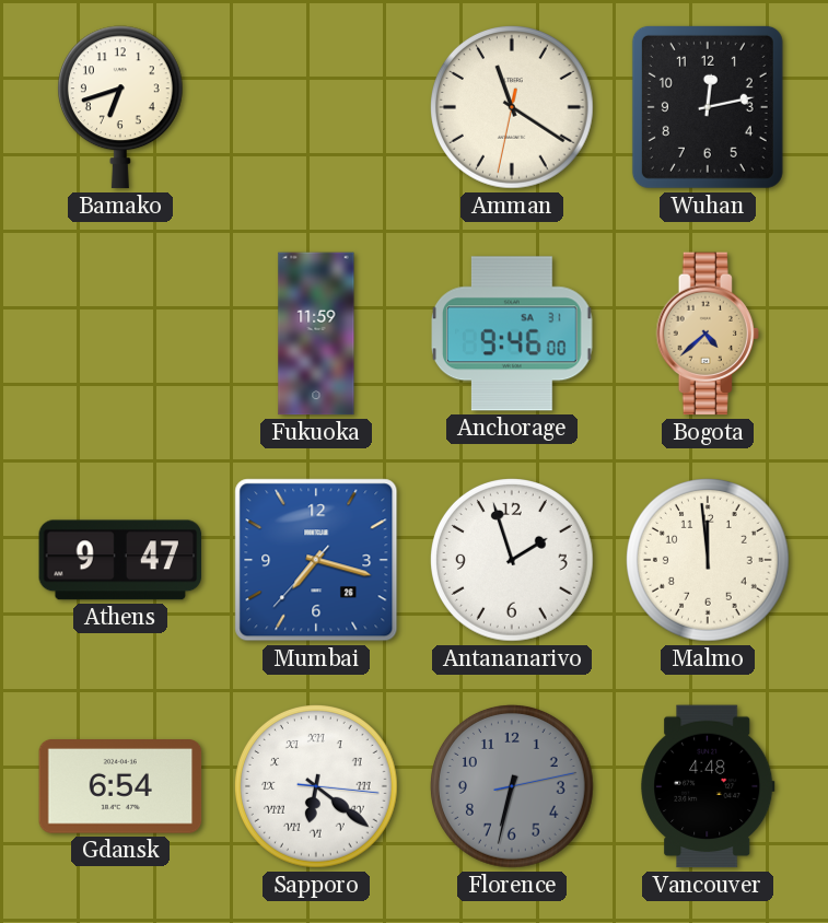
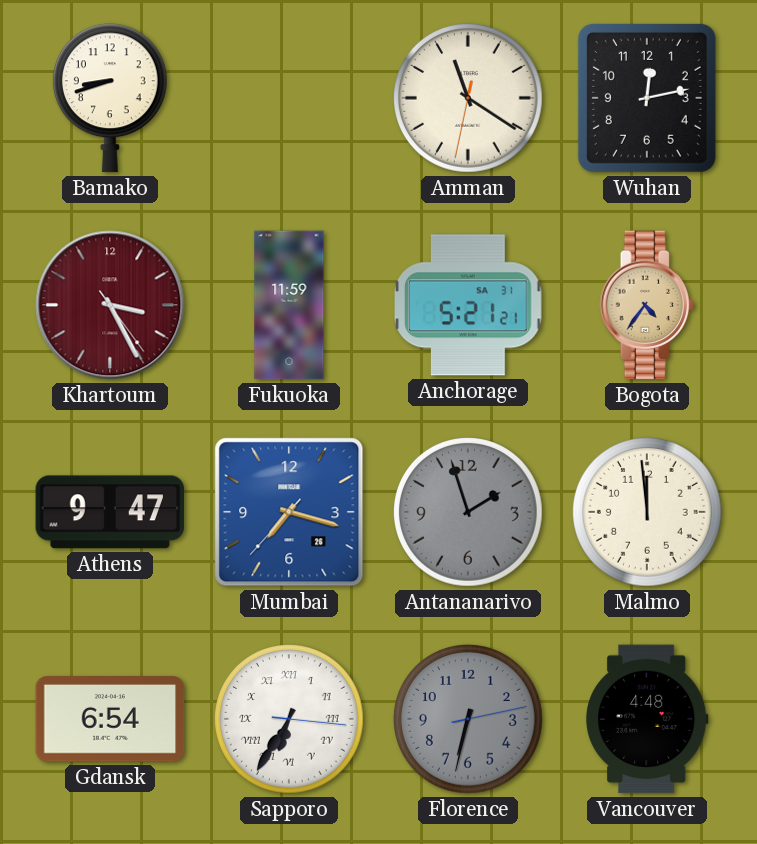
Bamako: 6:42 -> 8:42 (110, 98)
Khartoum: none -> 3:25 (110, 305)
Anchorage: 9:46 -> 5:21 (469, 305)
Bogota: 4:38 -> 4:36 (647, 305)
Antananarivo dial: white -> grey (469, 513)
Sapporo: 6:21 -> 6:35 (290, 720)
